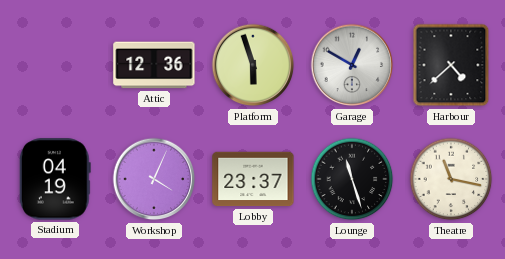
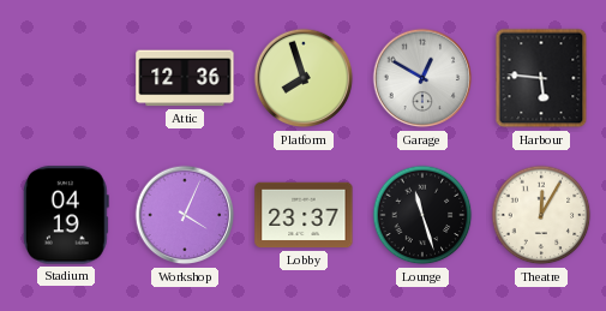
Platform: 5:57 -> 7:57 (304, 78)
Harbour: 4:38 -> 5:46 (541, 78)
Theatre: 11:17 -> 12:05 (541, 215)
